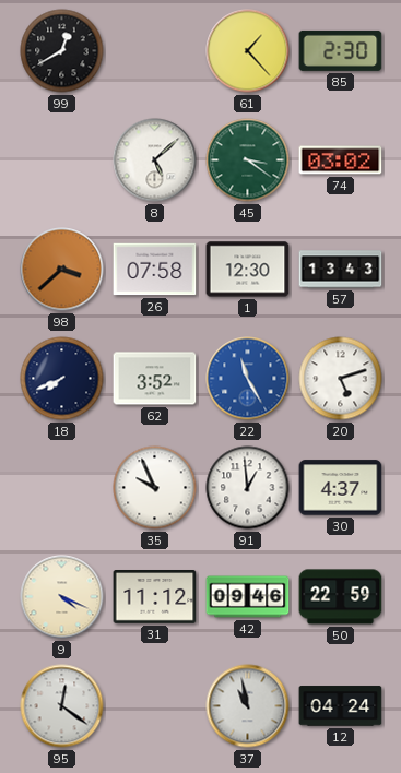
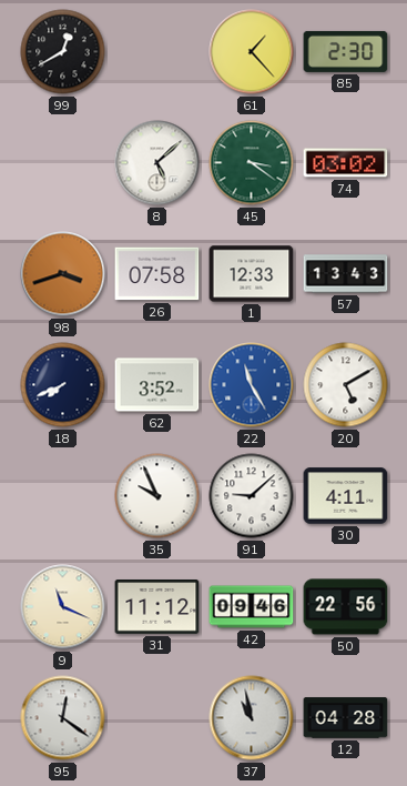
98: 3:38 -> 3:42 (63, 274)
1: 12:30 -> 12:33 (252, 274)
20: 5:12 -> 5:10 (346, 385)
91: 12:59 -> 9:08 (252, 496)
30: 4:37 -> 4:11 (346, 496)
9: 4:19 -> 11:19 (63, 607)
50: 22:59 -> 22:56 (346, 607)
12: 04:24 -> 04:28 (346, 718)
